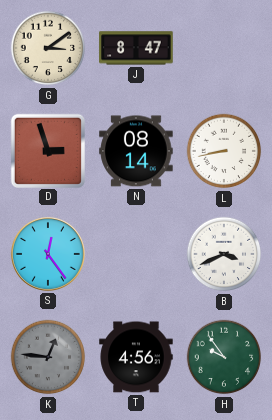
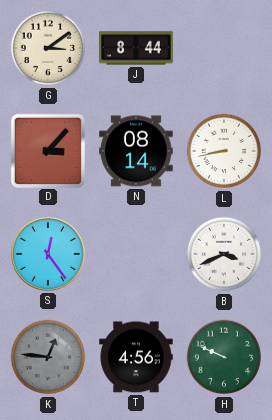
J: 8:47 -> 8:44 (136, 48)
D: 2:57 -> 3:07 (47, 150)
H: 9:54 -> 9:49 (224, 357)
